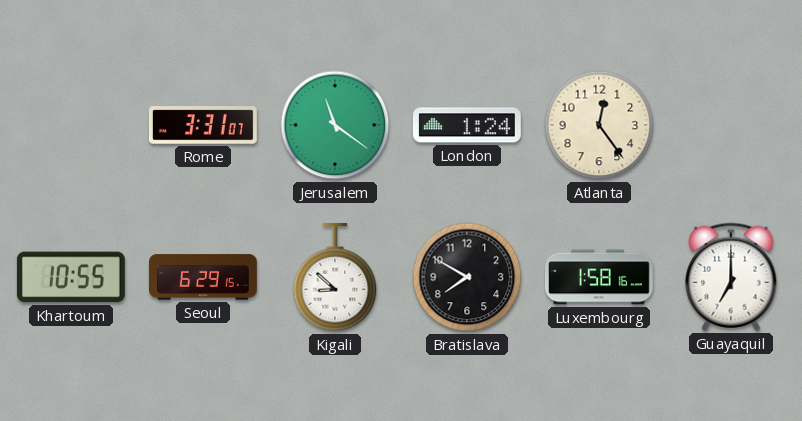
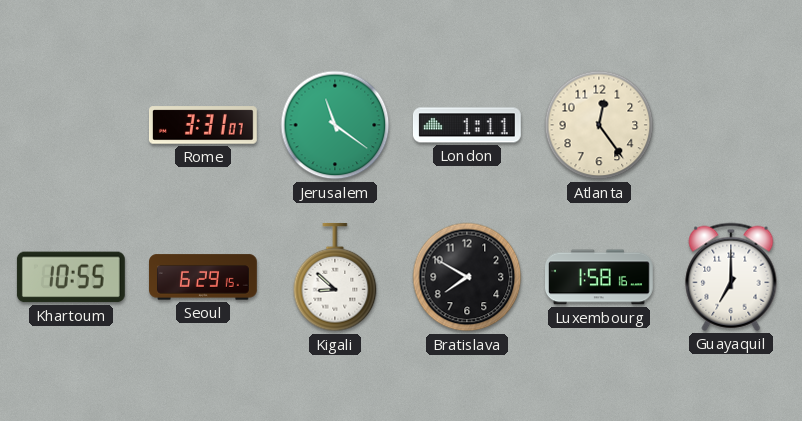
London: 1:24 -> 1:11 (467, 125)
